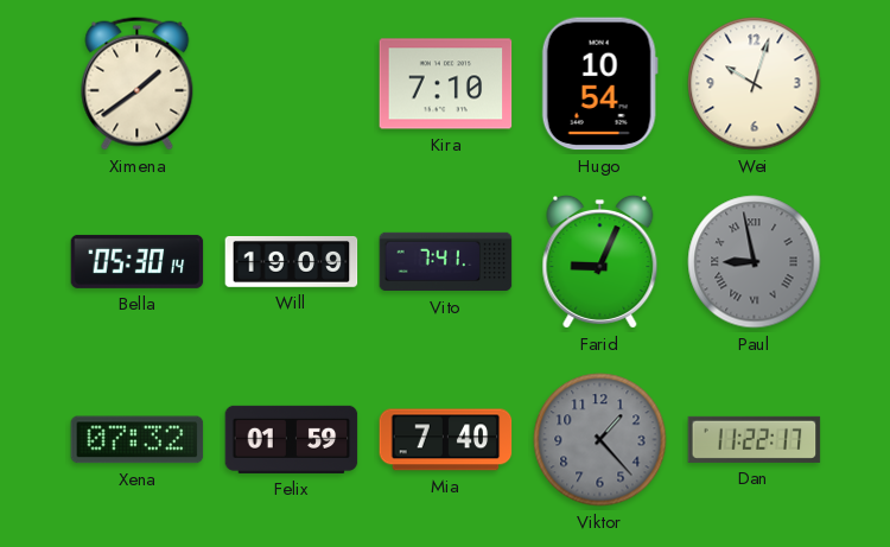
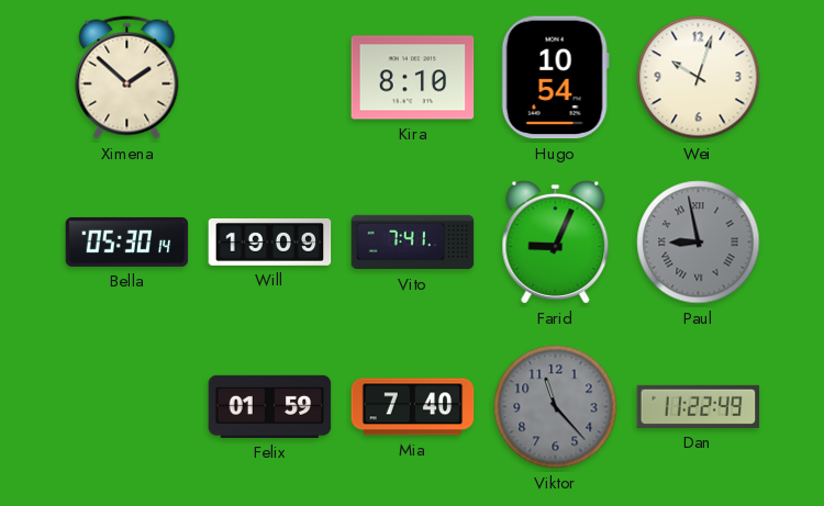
Ximena: 1:39 -> 1:52 (127, 78)
Kira: 7:10 -> 8:10 (413, 78)
Xena: 07:32 -> none (138, 440)
Viktor: 1:23 -> 11:23 (556, 407)
Dan: 11:22:17 -> 11:22:49 (699, 406)
